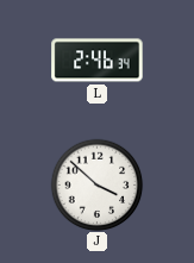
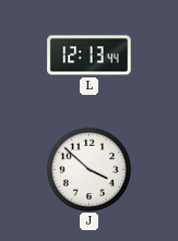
L: 2:46 -> 12:13 (90, 56)
